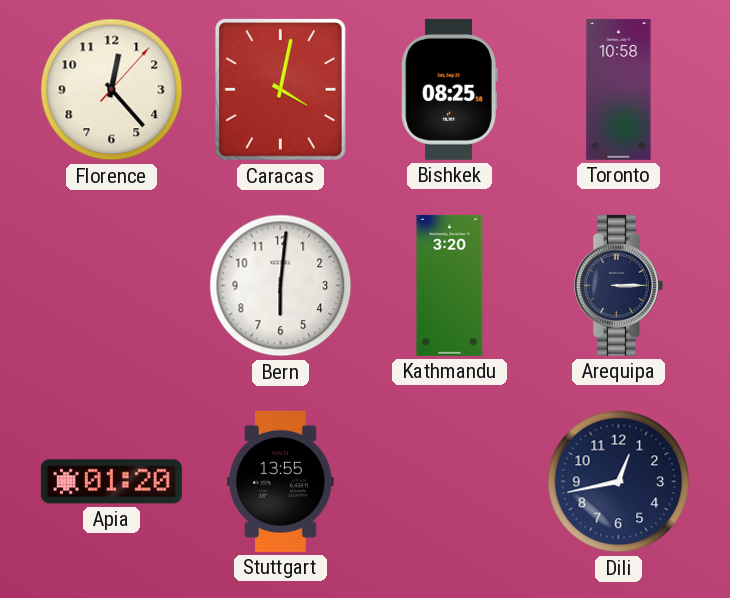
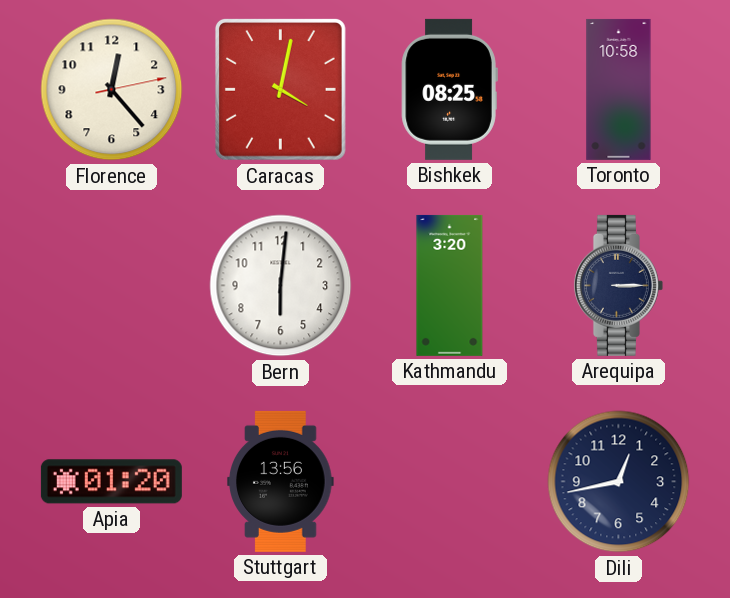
Florence: 12:23:07 -> 12:23:13 (112, 90)
Stuttgart: 13:55 -> 13:56 (281, 481)
